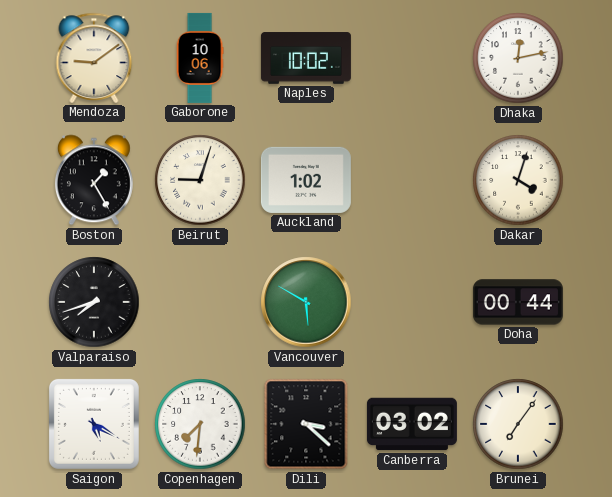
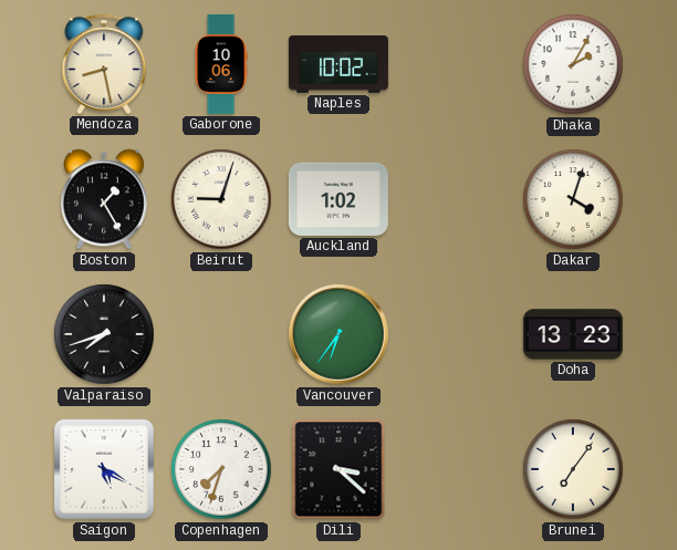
Mendoza: 9:09 -> 8:28 (104, 64)
Dhaka: 12:13 -> 2:05 (573, 64)
Vancouver: 5:50 -> 6:36 (338, 334)
Doha: 00:44 -> 13:23 (573, 334)
Copenhagen: 7:31 -> 7:33 (221, 469)
Canberra: 03:02 -> none (412, 424)
